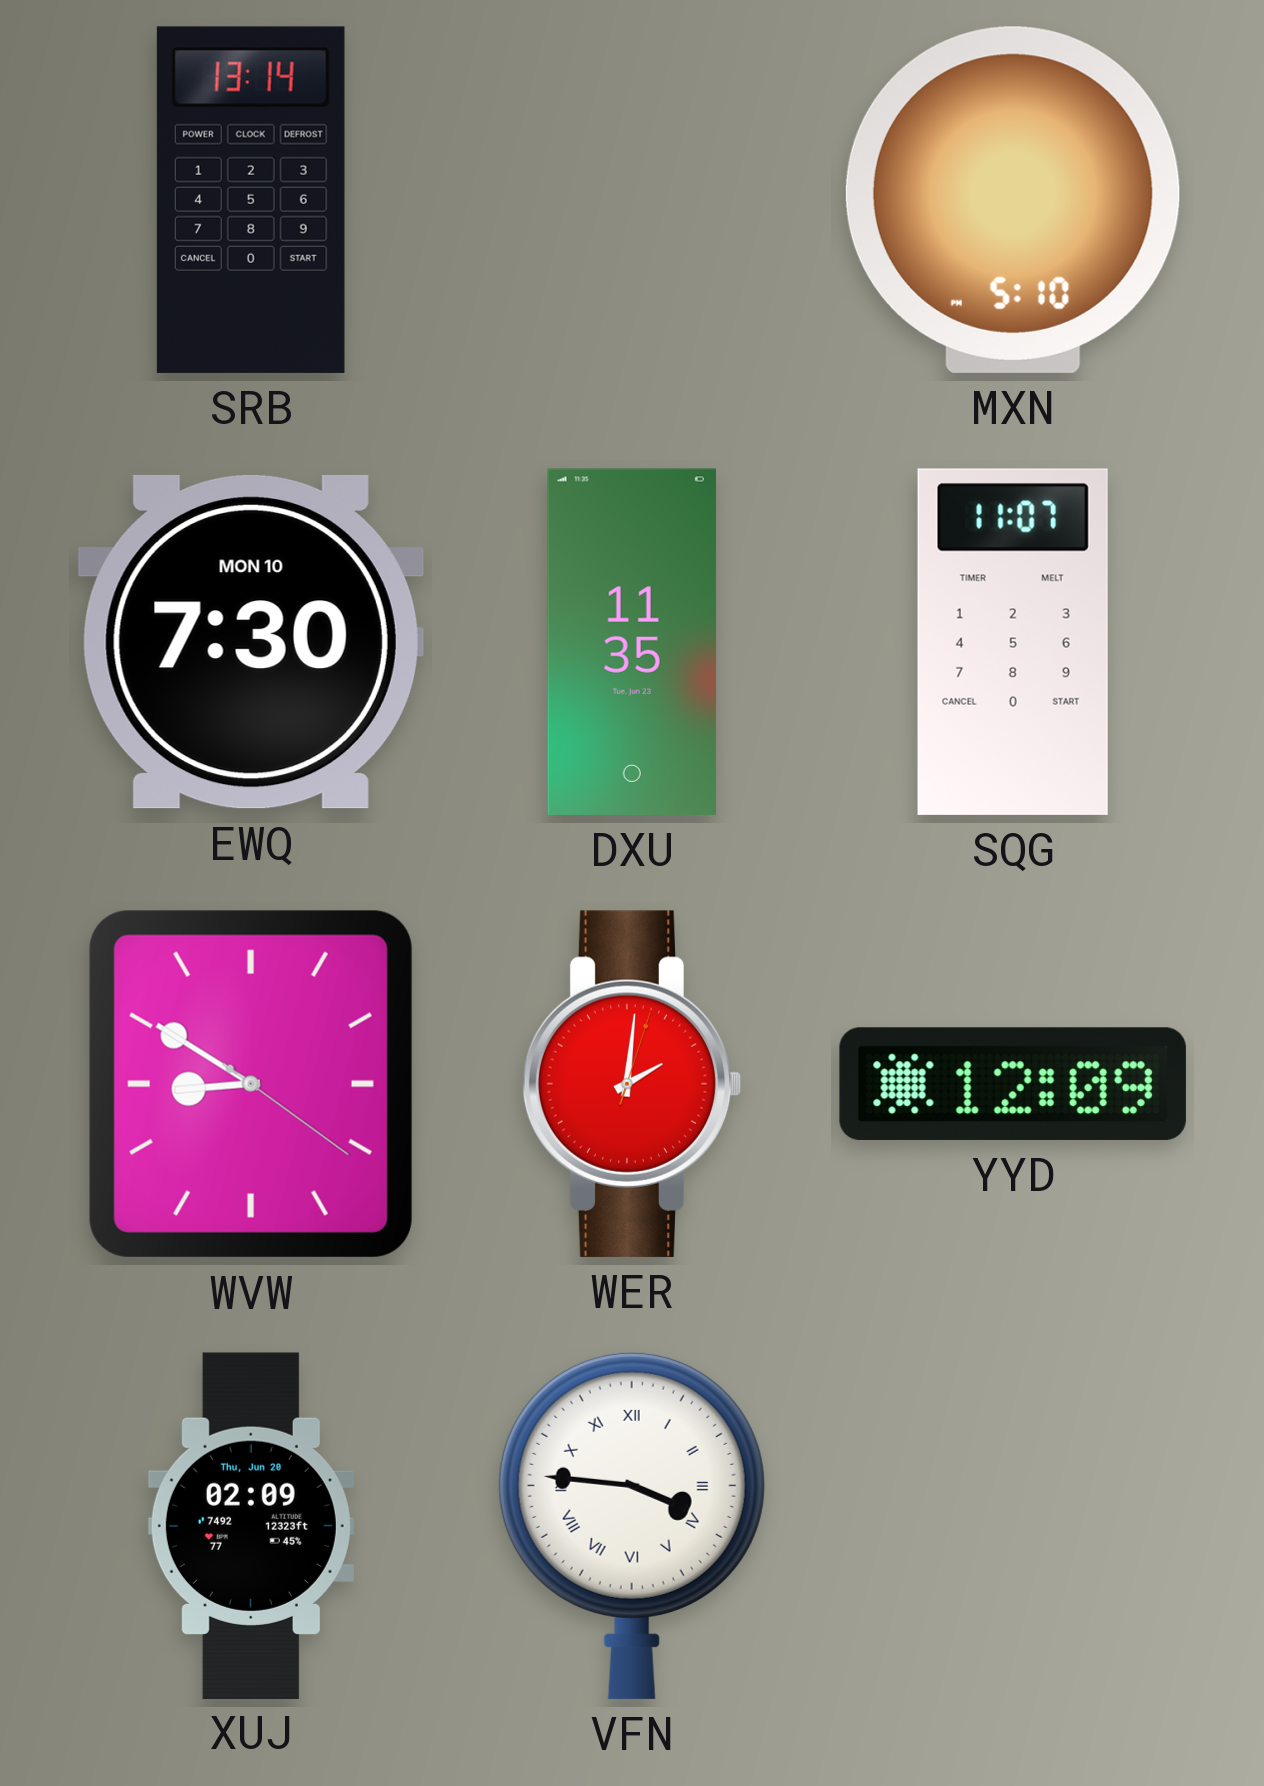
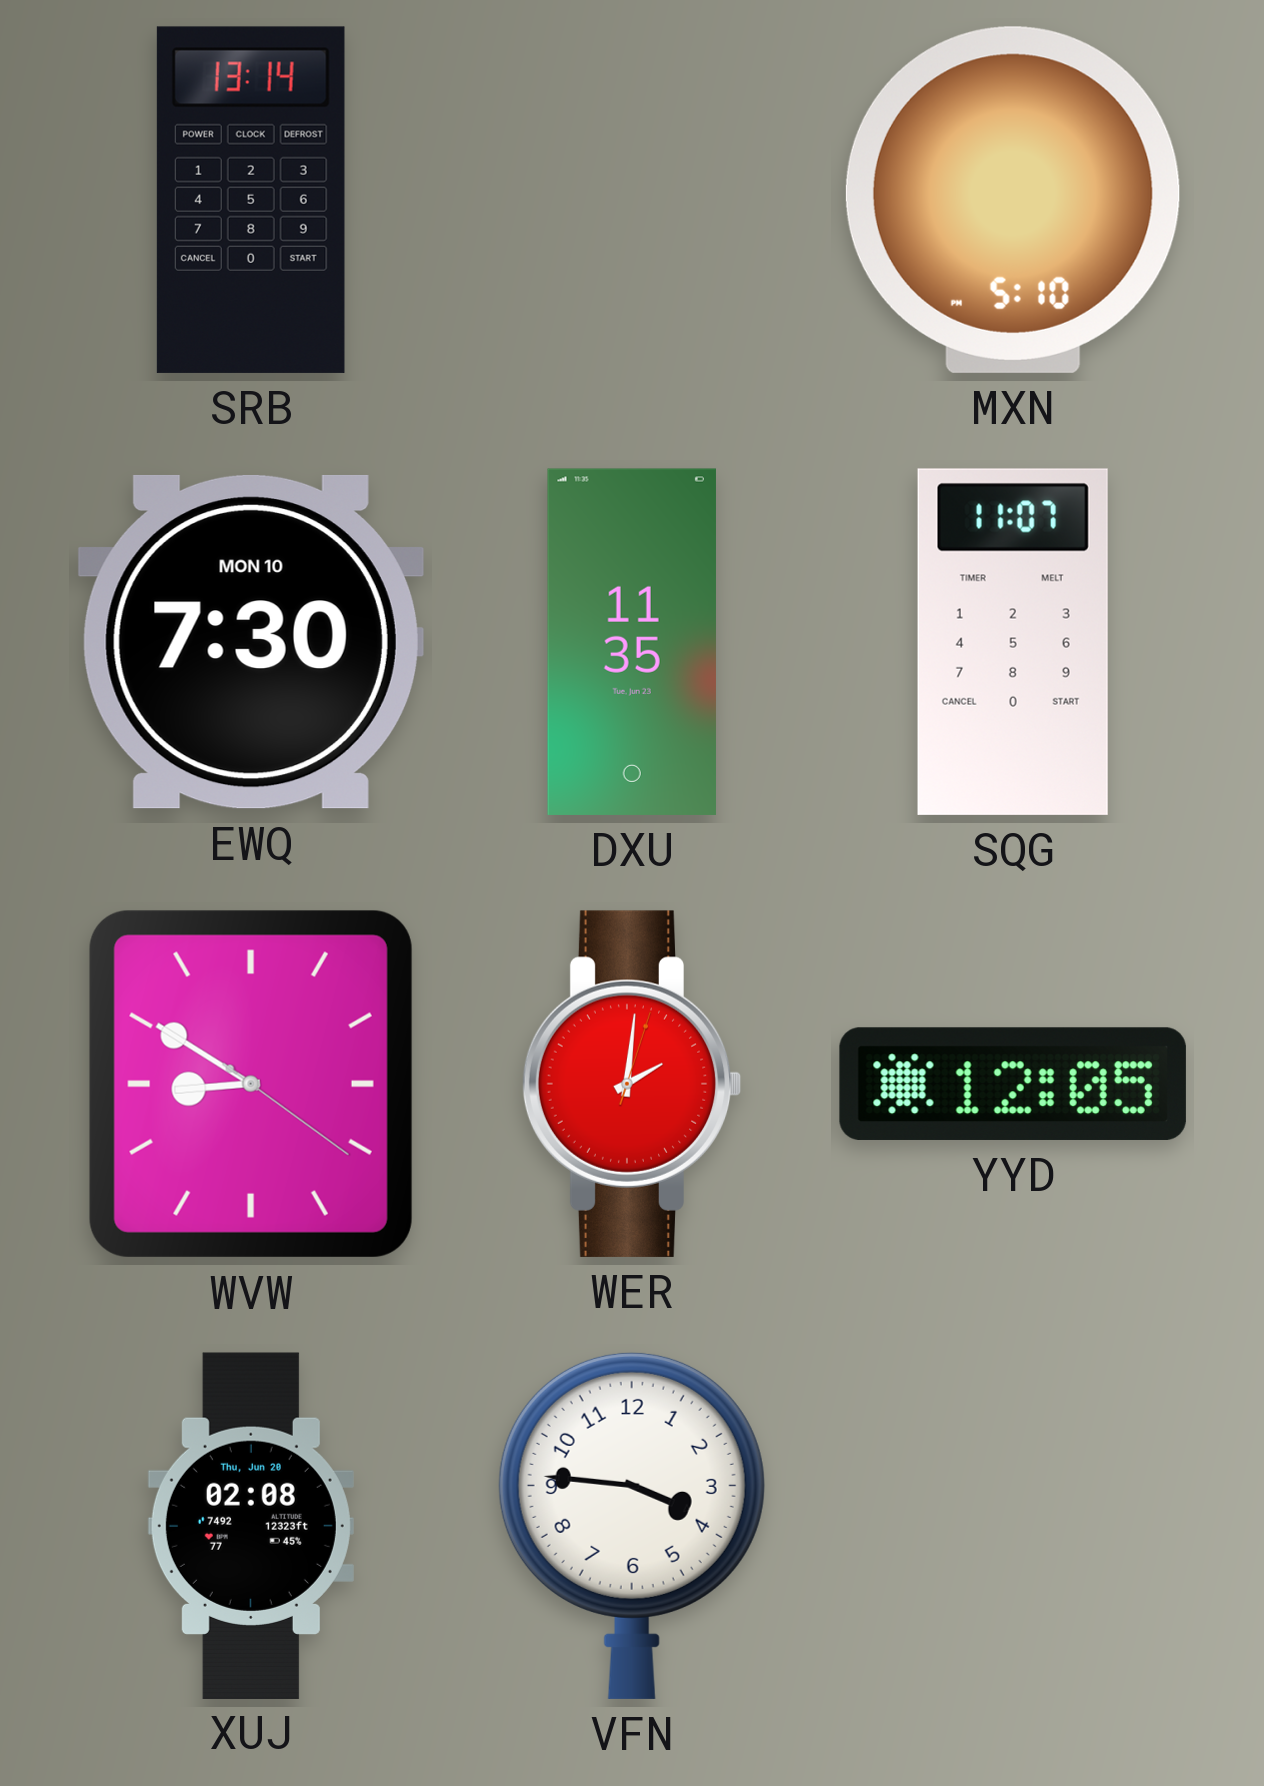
YYD: 12:09 -> 12:05 (1013, 1084)
XUJ: 02:09 -> 02:08 (251, 1525)
VFN numerals: Roman -> Arabic (632, 1525)
